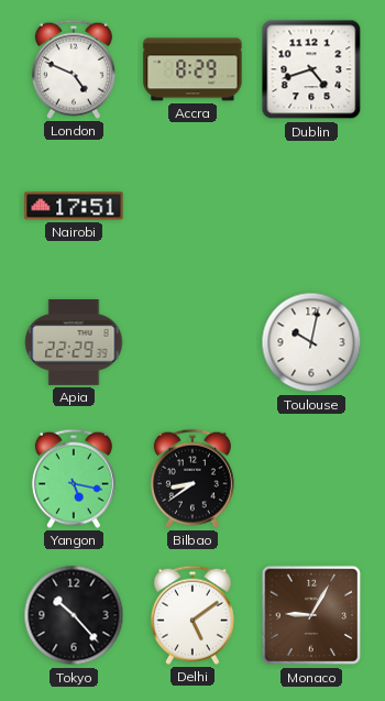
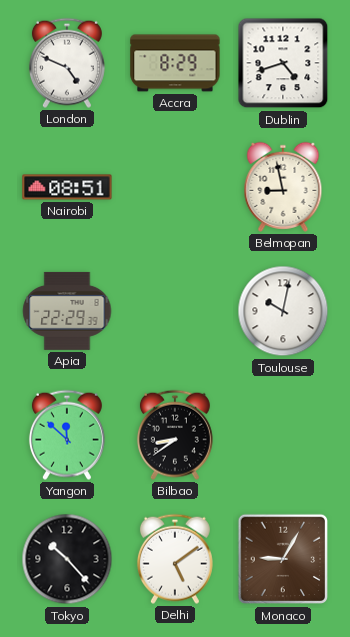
Nairobi: 17:51 -> 08:51 (67, 187)
Belmopan: none -> 8:58 (283, 187)
Yangon: 5:17 -> 11:52 (67, 435)
